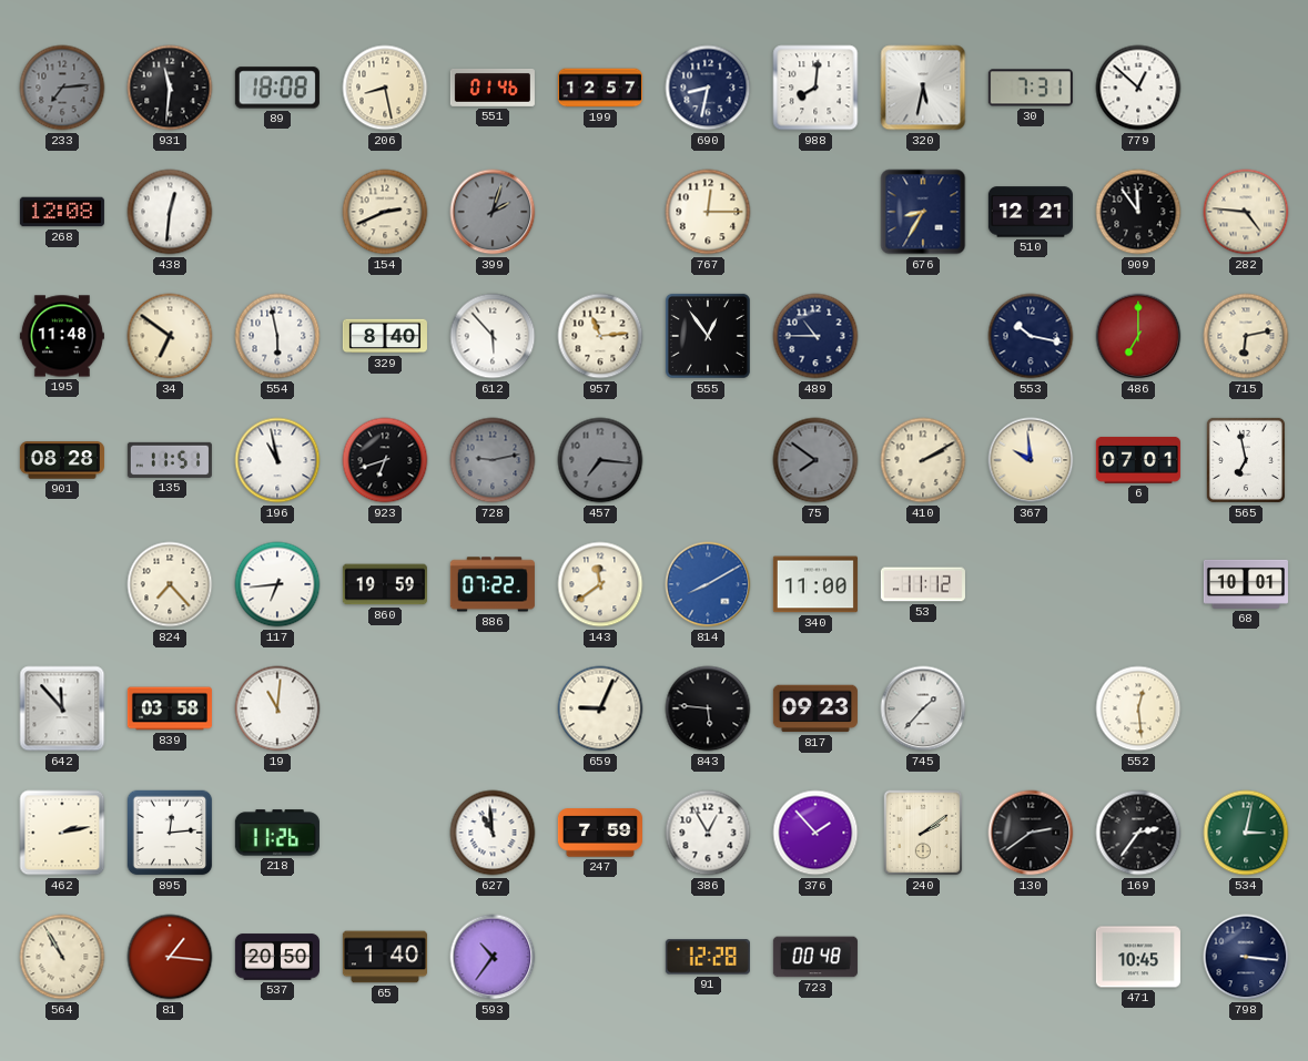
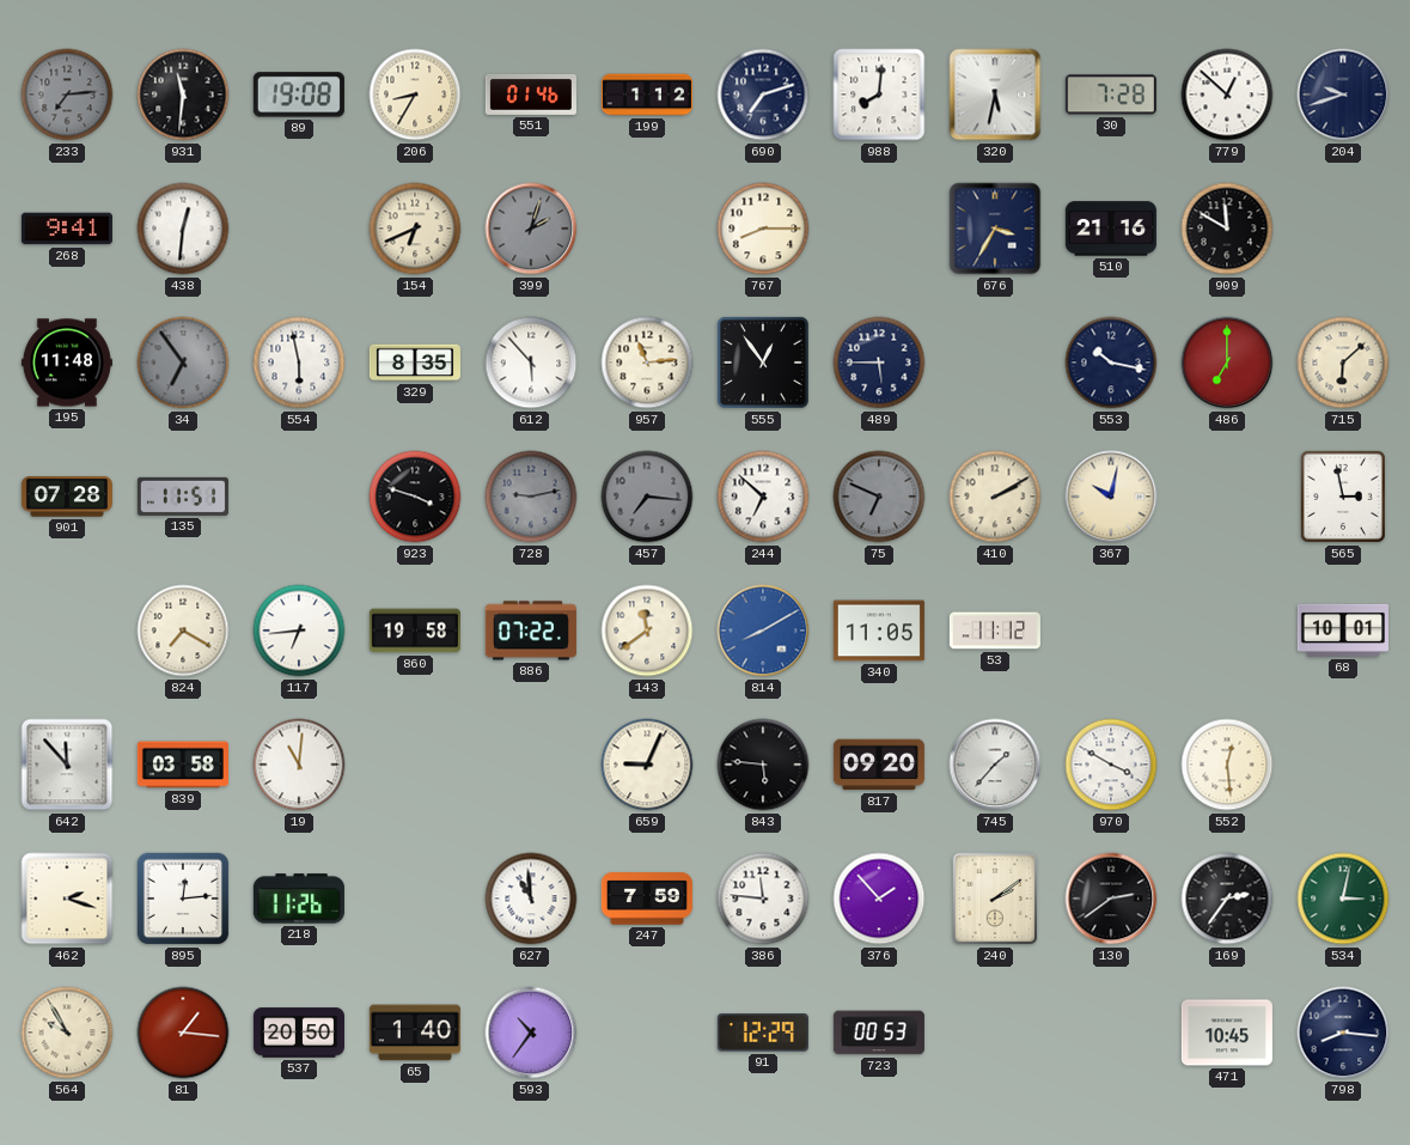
89: 18:08 -> 19:08 (299, 95)
206: 8:28 -> 8:35 (415, 95)
199: 12:57 -> 1:12 (647, 95)
690: 8:32 -> 7:12 (763, 95)
30: 7:31 -> 7:28 (1111, 95)
204: none -> 9:42 (1343, 95)
268: 12:08 -> 9:41 (67, 229)
154: 2:41 -> 6:41 (415, 229)
767: 12:15 -> 8:15 (763, 229)
676: 8:35 -> 3:35 (995, 229)
510: 12:21 -> 21:16 (1111, 229)
909: 11:54 -> 11:50 (1227, 229)
282: 4:46 -> none (1246, 212)
34: 6:51 -> 6:54 (183, 363)
34 dial: cream -> grey (183, 363)
329: 8:40 -> 8:35 (415, 363)
489: 10:45 -> 5:45 (879, 363)
715: 6:13 -> 6:08 (1343, 363)
901: 08:28 -> 07:28 (67, 497)
196: 10:58 -> none (277, 460)
923: 6:42 -> 3:48 (415, 497)
244: none -> 6:52 (763, 497)
75: 7:51 -> 6:49 (879, 497)
367: 9:59 -> 10:02 (1111, 497)
6: 07:01 -> none (1138, 460)
565: 6:58 -> 2:58 (1343, 497)
824: 7:23 -> 7:20 (183, 631)
860: 19:59 -> 19:58 (415, 631)
340: 11:00 -> 11:05 (879, 631)
817: 09:23 -> 09:20 (879, 765)
970: none -> 3:50 (1111, 765)
462: 2:13 -> 2:18 (67, 899)
386: 12:55 -> 11:46 (763, 899)
564: 10:55 -> 9:55 (67, 1033)
91: 12:28 -> 12:29 (763, 1033)
723: 00:48 -> 00:53 (879, 1033)
798: 3:16 -> 8:16 (1343, 1033)
